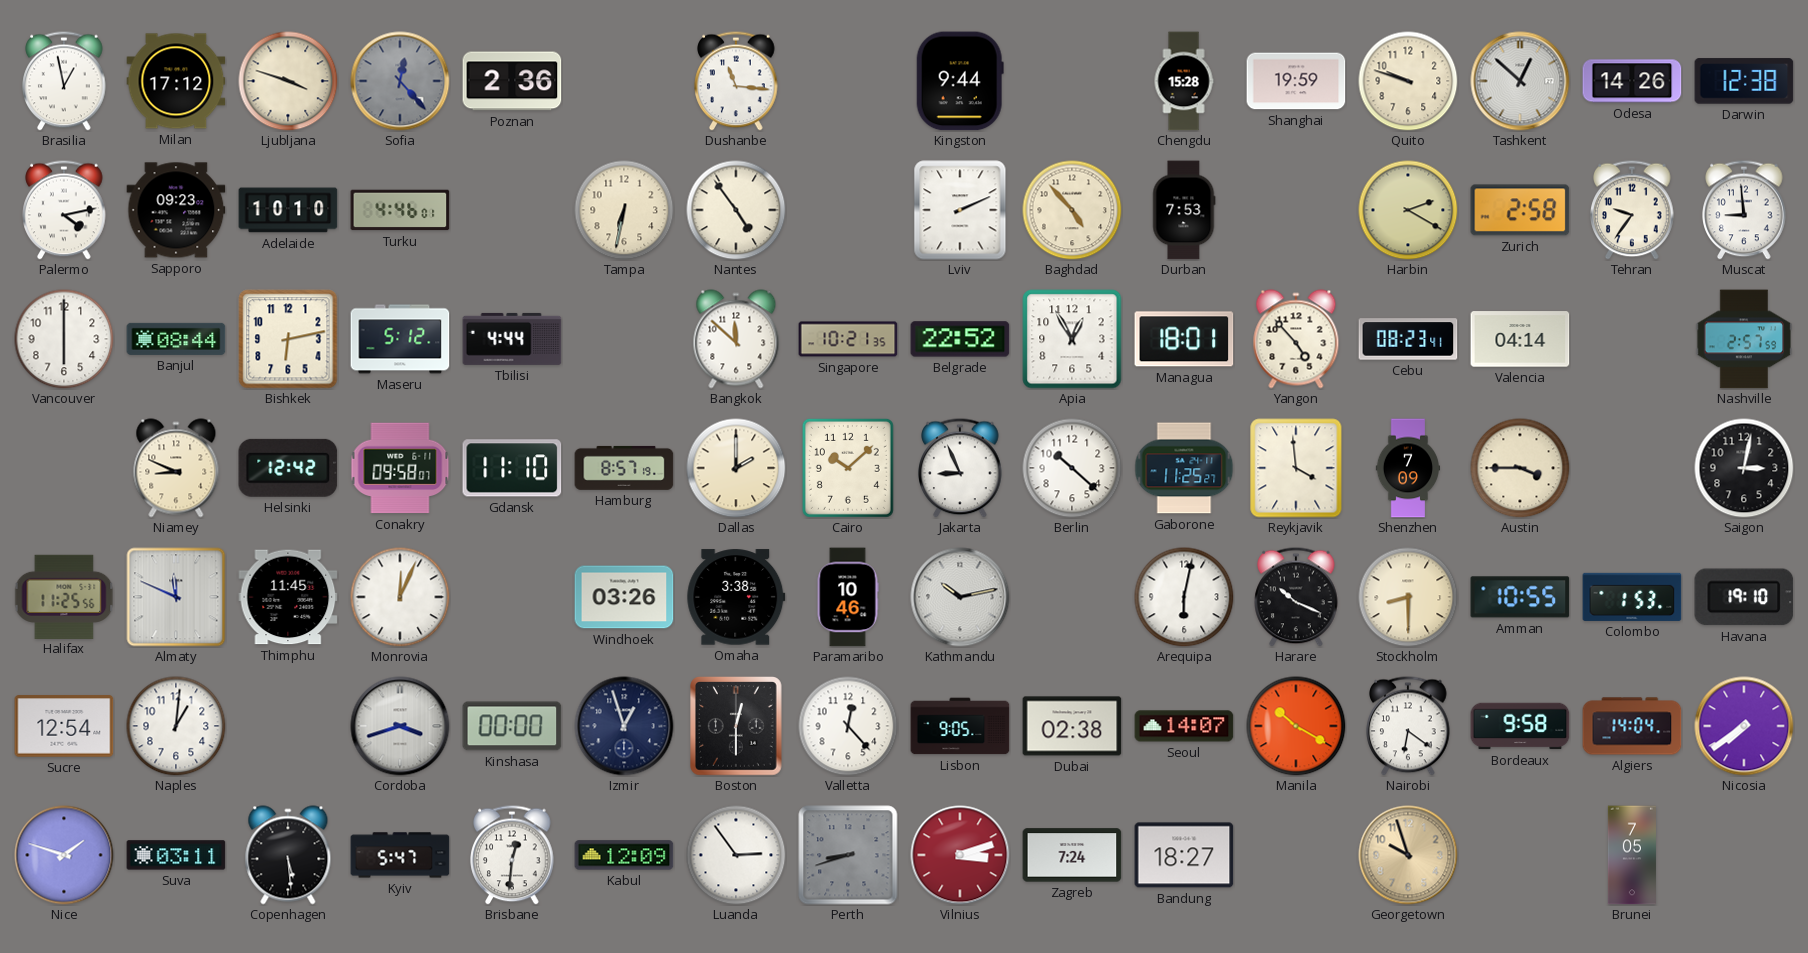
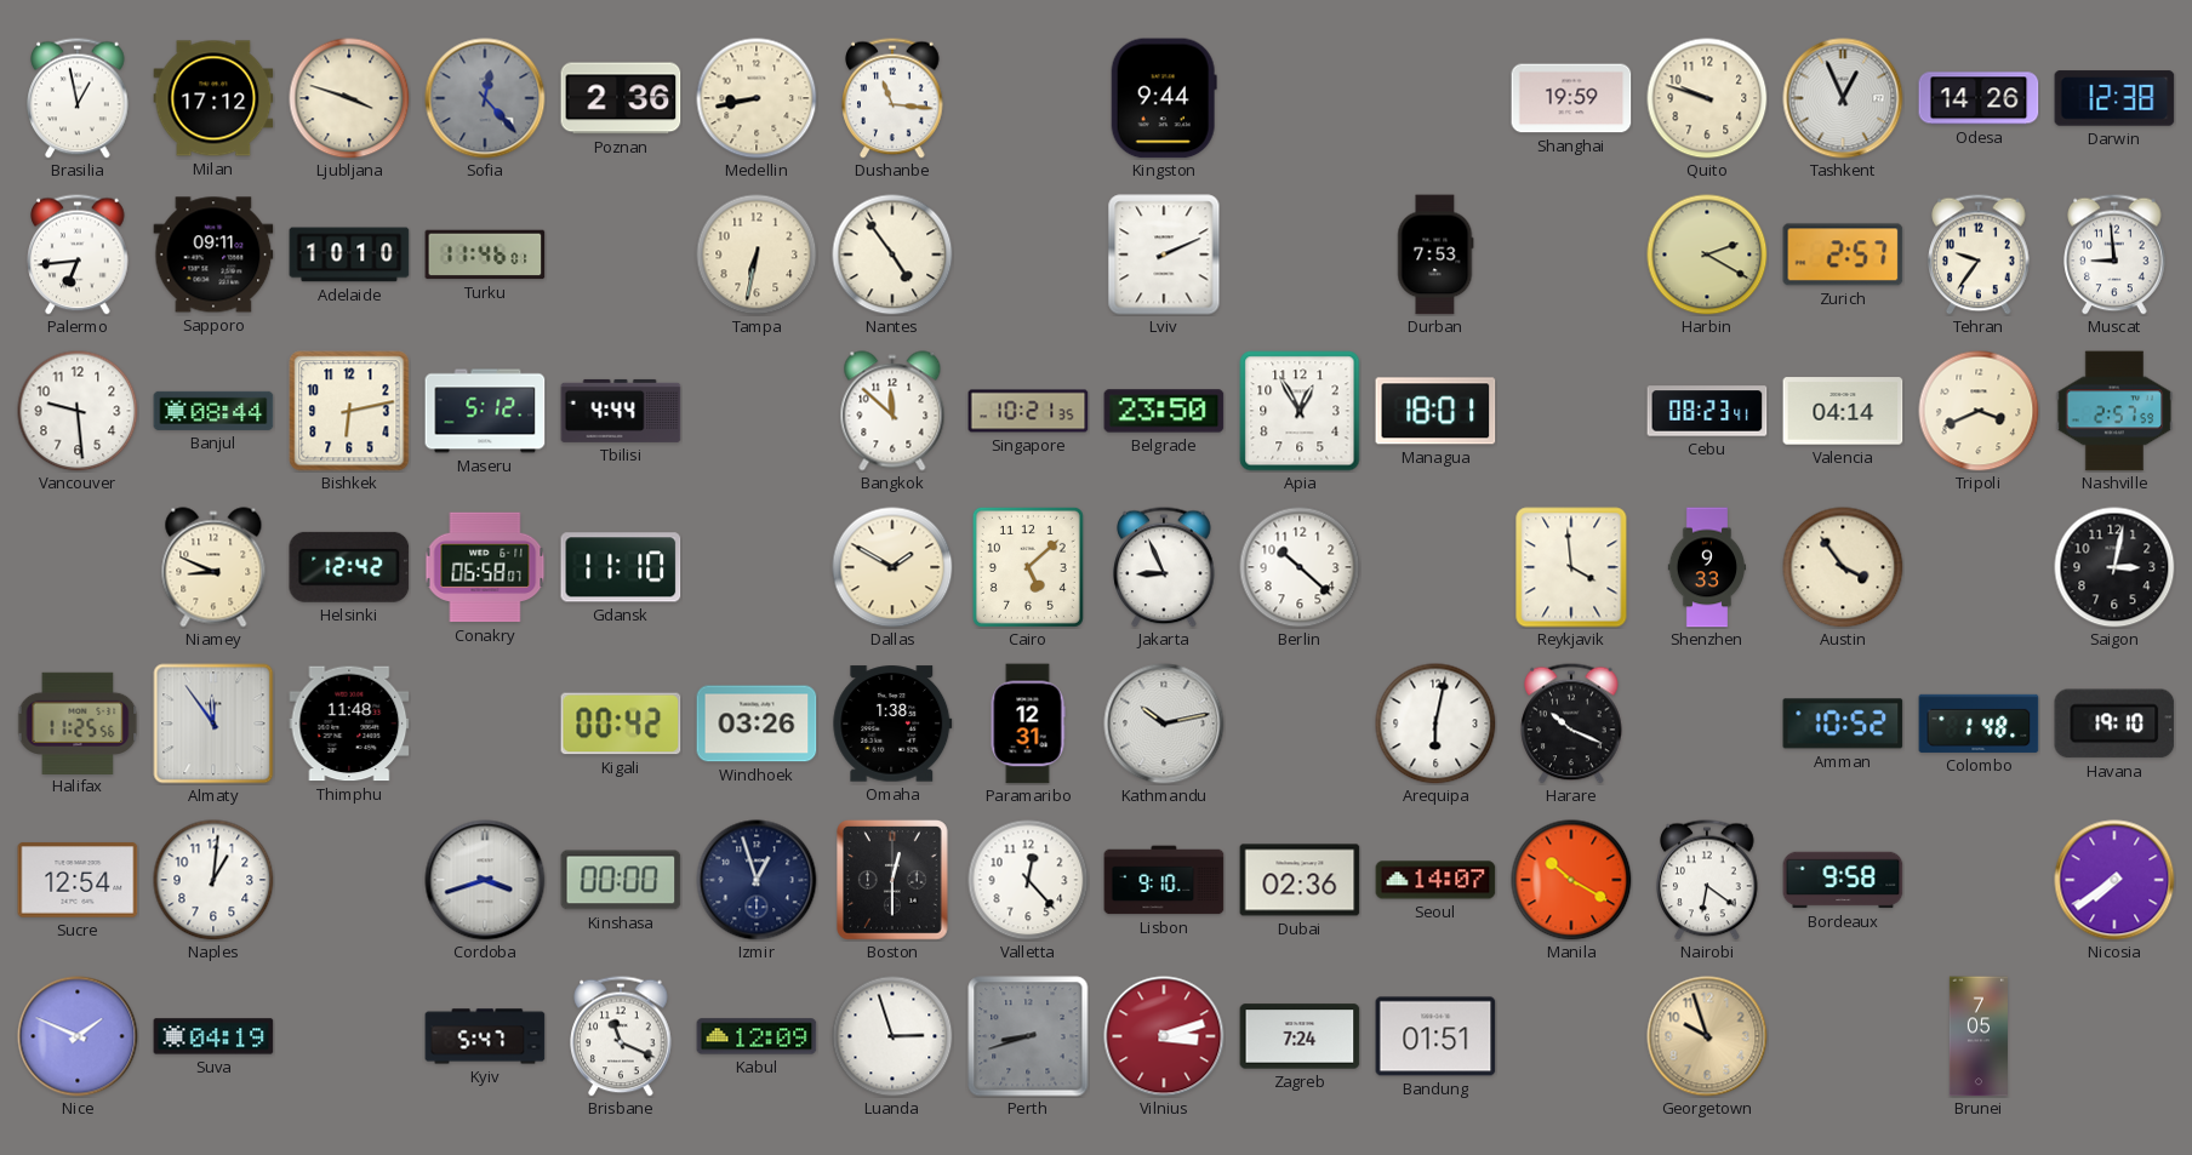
Medellin: none -> 8:43 (757, 98)
Chengdu: 15:28 -> none (1184, 81)
Tashkent: 12:52 -> 12:56 (1843, 98)
Palermo: 4:13 -> 6:44 (78, 255)
Sapporo: 09:23 -> 09:11 (213, 255)
Turku: 4:46 -> 11:46 (485, 255)
Baghdad: 4:53 -> none (1072, 210)
Zurich: 2:58 -> 2:57 (1843, 255)
Vancouver: 6:00 -> 9:29 (78, 411)
Belgrade: 22:52 -> 23:50 (1164, 411)
Yangon: 4:53 -> none (1296, 339)
Tripoli: none -> 3:41 (1979, 411)
Conakry: 09:58 -> 06:58 (485, 567)
Hamburg: 8:57 -> none (624, 468)
Dallas: 2:00 -> 1:50 (892, 567)
Cairo: 10:08 -> 5:08 (1028, 567)
Gaborone: 11:25 -> none (1184, 468)
Shenzhen: 7:09 -> 9:33 (1707, 567)
Austin: 3:45 -> 3:54 (1843, 567)
Almaty: 11:49 -> 11:54 (213, 724)
Thimphu: 11:45 -> 11:48 (349, 724)
Monrovia: 12:04 -> none (400, 597)
Kigali: none -> 00:42 (621, 724)
Omaha: 3:38 -> 1:38 (892, 724)
Paramaribo: 10:46 -> 12:31 (1028, 724)
Stockholm: 8:30 -> none (1408, 597)
Amman: 10:55 -> 10:52 (1843, 724)
Colombo: 1:53 -> 1:48 (1979, 724)
Lisbon: 9:05 -> 9:10 (1164, 880)
Dubai: 02:38 -> 02:36 (1300, 880)
Algiers: 14:04 -> none (1632, 726)
Nice: 1:48 -> 1:49 (78, 1036)
Suva: 03:11 -> 04:19 (213, 1036)
Copenhagen: 5:29 -> none (288, 855)
Brisbane: 12:31 -> 11:19 (621, 1036)
Luanda: 2:54 -> 2:57 (892, 1036)
Bandung: 18:27 -> 01:51 (1435, 1036)
